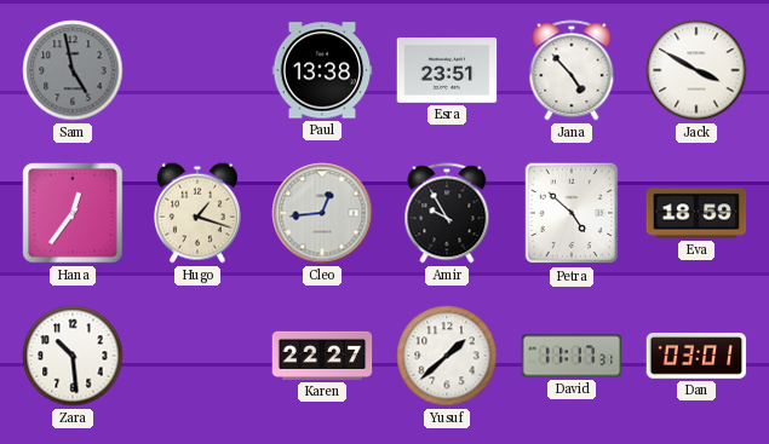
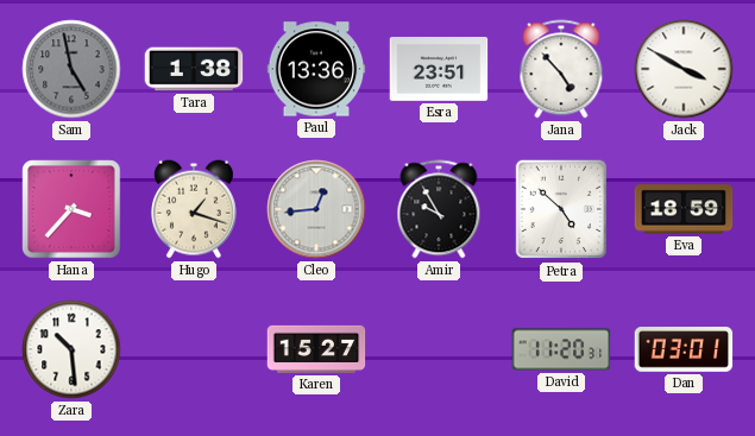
Tara: none -> 1:38 (194, 69)
Paul: 13:38 -> 13:36 (316, 69)
Hana: 12:36 -> 3:37 (71, 209)
Karen: 22:27 -> 15:27 (316, 349)
Yusuf: 1:38 -> none (447, 356)
David: 11:17 -> 11:20 (561, 349)
